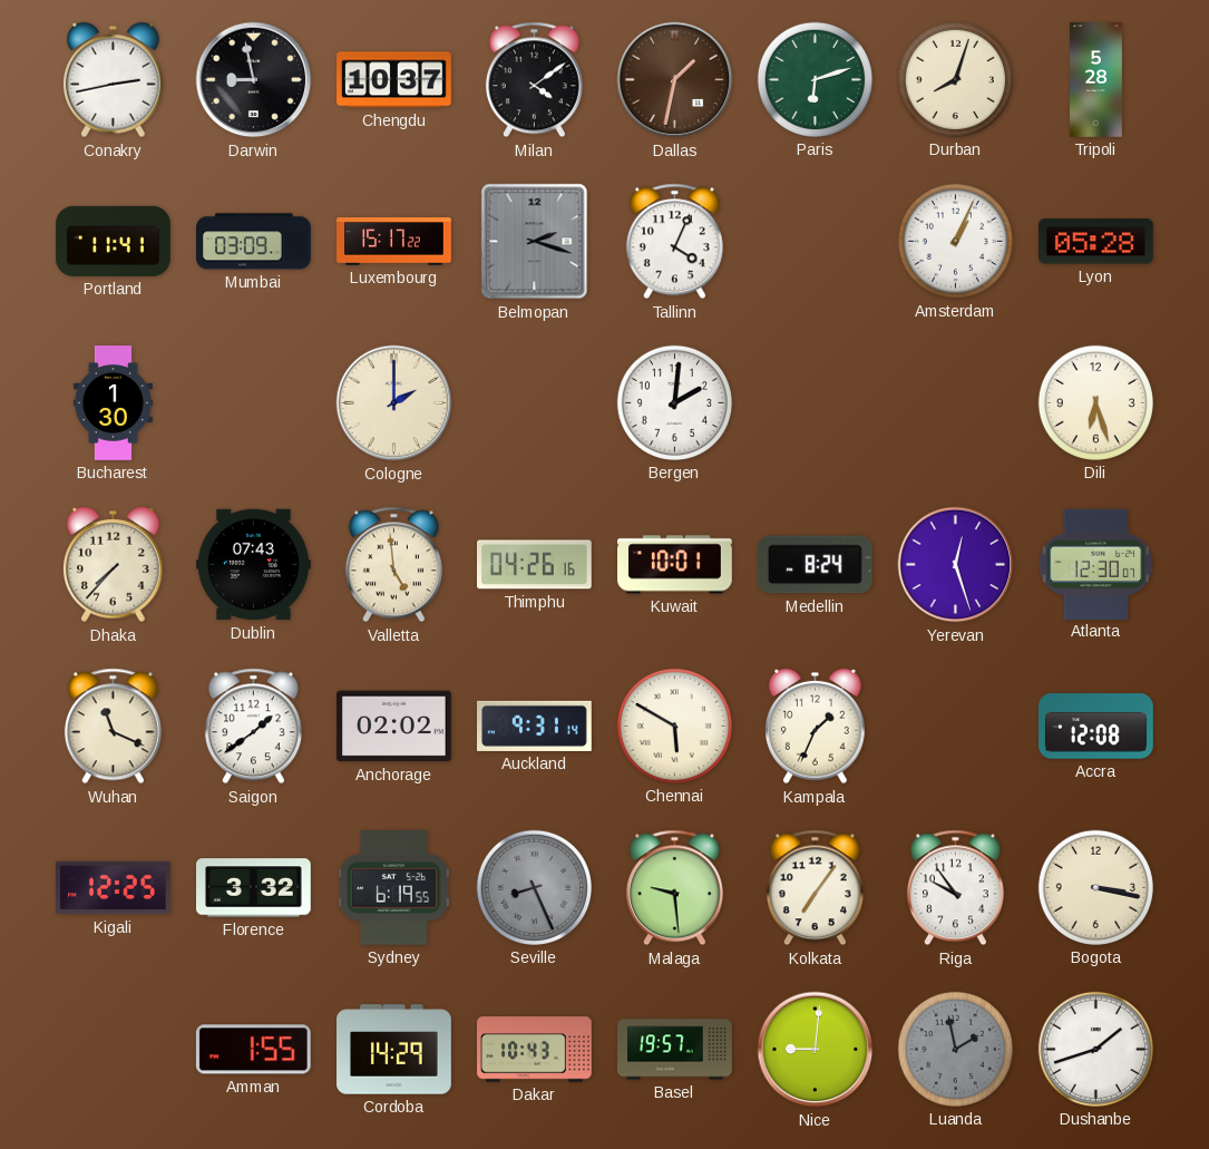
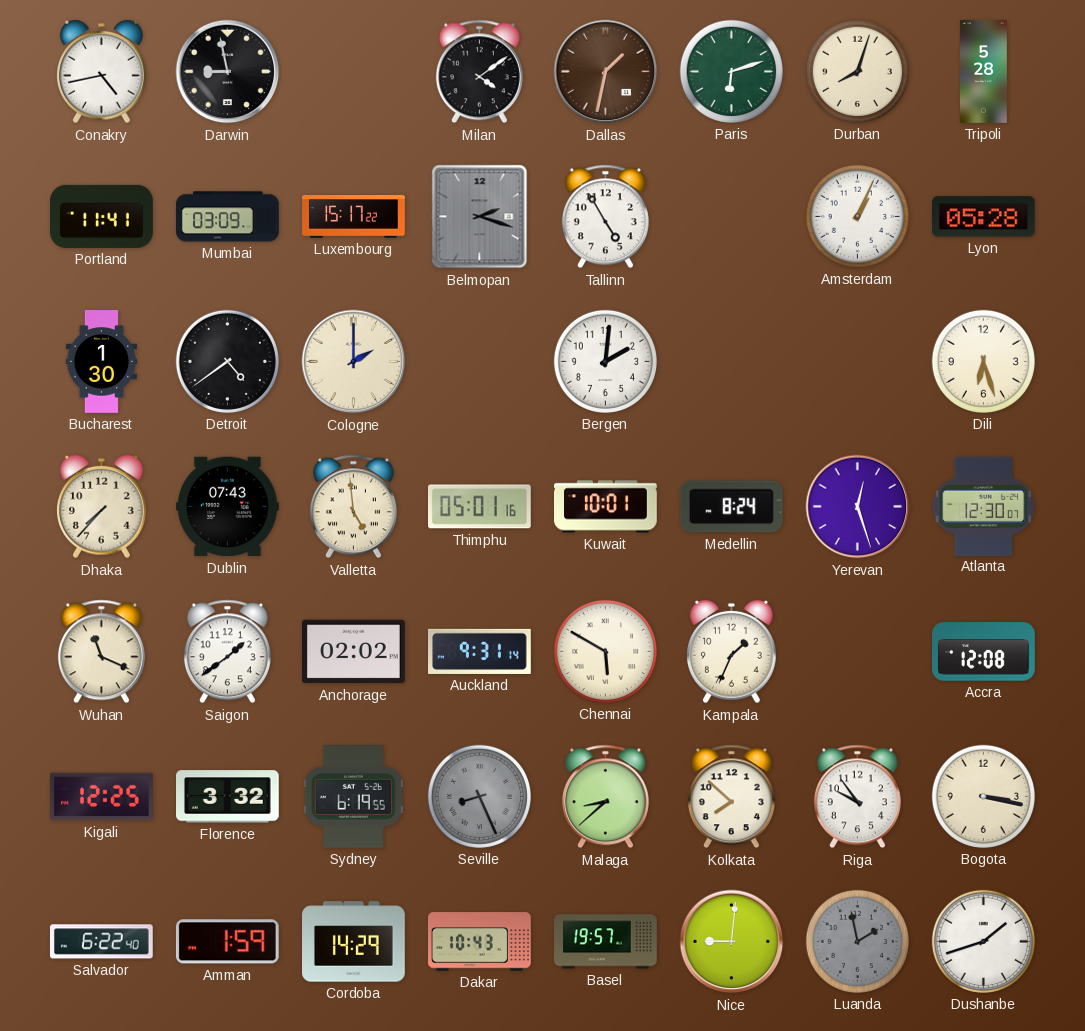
Conakry: 2:43 -> 4:43 (102, 72)
Chengdu: 10:37 -> none (394, 80)
Tallinn: 4:04 -> 4:55 (605, 217)
Detroit: none -> 4:39 (227, 361)
Thimphu: 04:26 -> 05:01 (480, 507)
Malaga: 9:29 -> 8:38 (605, 797)
Kolkata: 7:06 -> 7:52 (731, 797)
Salvador: none -> 6:22 (101, 942)
Amman: 1:55 -> 1:59 (227, 942)
